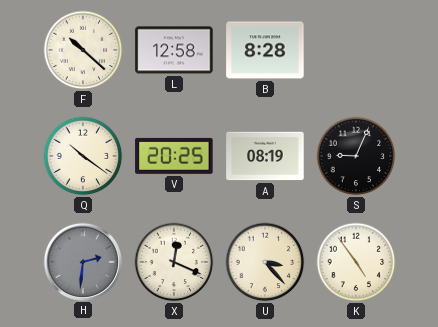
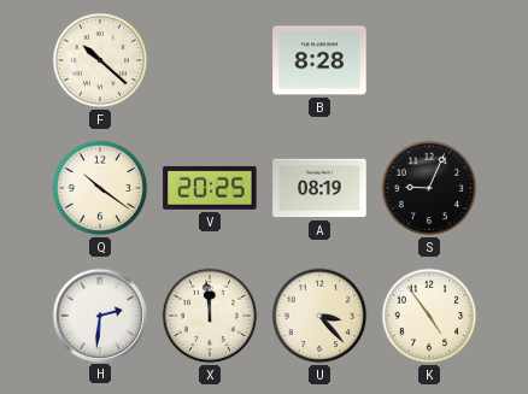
L: 12:58 -> none (174, 50)
H dial: grey -> white (99, 314)
X: 12:19 -> 11:59 (210, 316)
